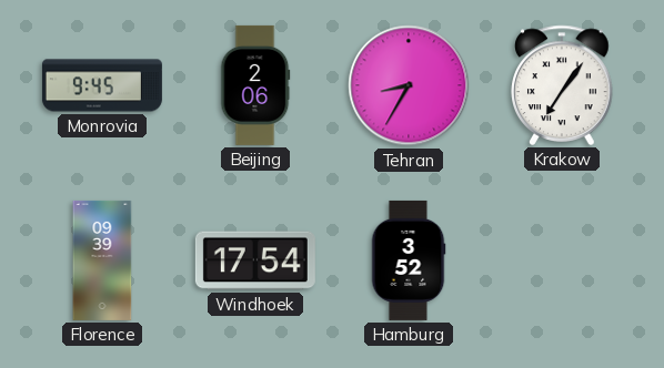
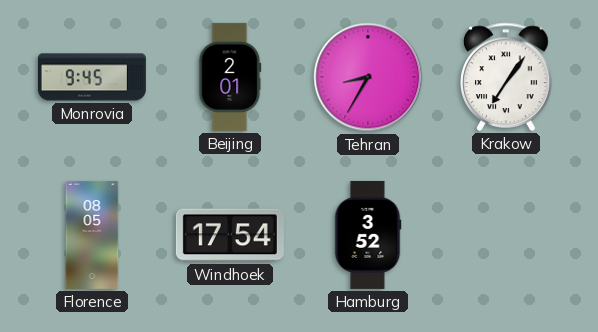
Beijing: 2:06 -> 2:01 (230, 77)
Florence: 09:39 -> 08:05 (92, 235)
